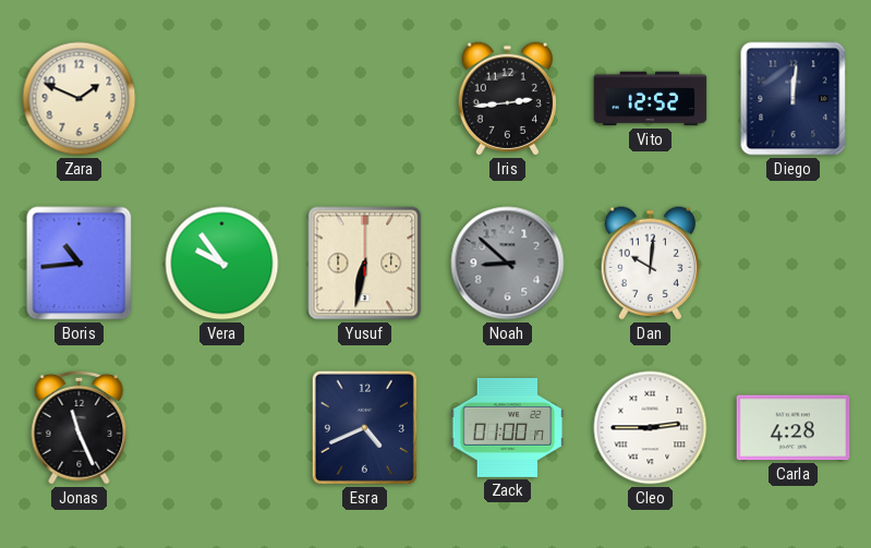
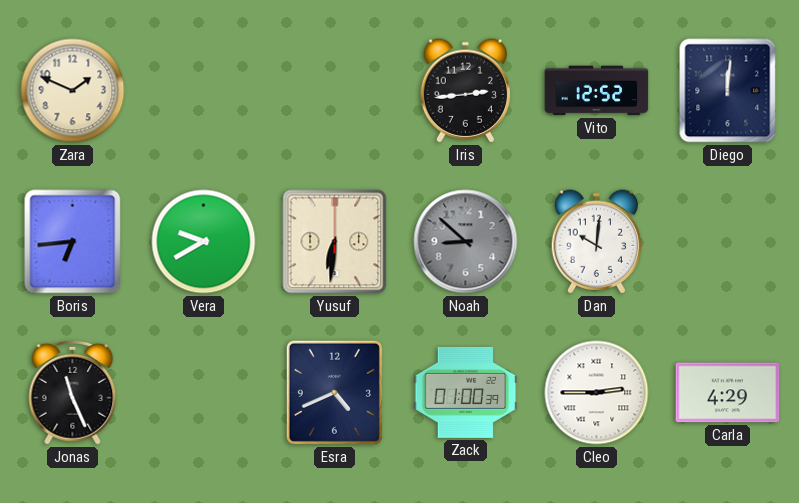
Boris: 10:44 -> 6:44 (73, 242)
Vera: 9:54 -> 9:40 (204, 242)
Yusuf: 6:32 -> 6:31 (335, 242)
Zack: 01:00:17 -> 01:00:39 (466, 392)
Carla: 4:28 -> 4:29 (728, 393)
